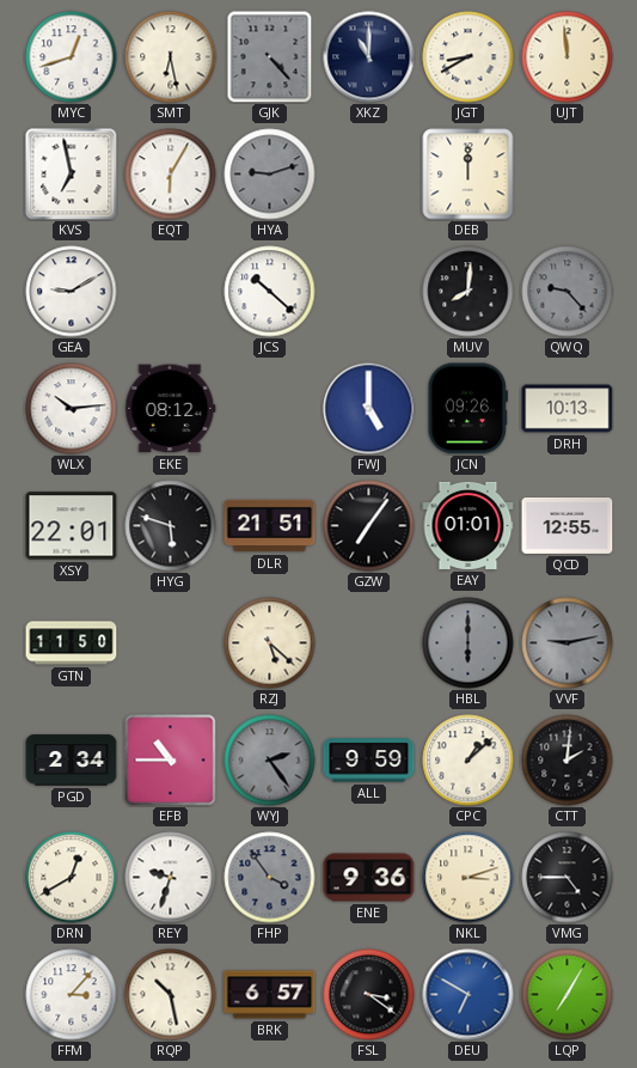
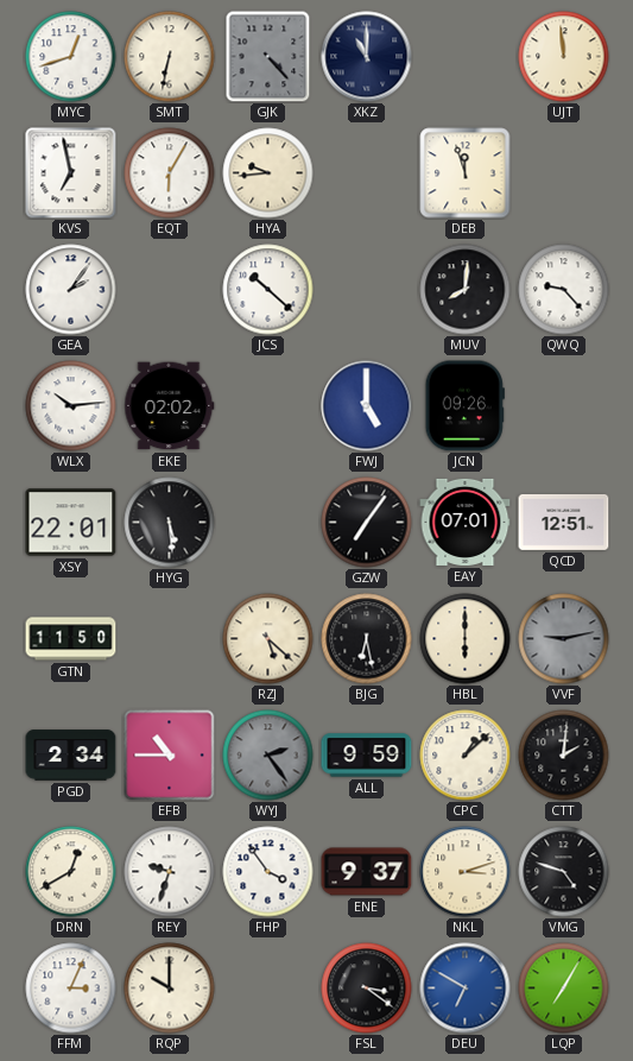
SMT: 6:28 -> 6:32 (170, 57)
JGT: 8:40 -> none (468, 57)
HYA: 9:12 -> 9:44 (268, 173)
HYA dial: grey -> cream (268, 173)
DEB: 12:00 -> 11:57 (466, 173)
GEA: 9:10 -> 2:06 (71, 290)
QWQ dial: grey -> white (564, 290)
EKE: 08:12 -> 02:02 (170, 406)
DRH: 10:13 -> none (568, 409)
HYG: 5:48 -> 5:29 (170, 523)
DLR: 21:51 -> none (270, 526)
EAY: 01:01 -> 07:01 (466, 522)
QCD: 12:55 -> 12:51 (564, 522)
BJG: none -> 6:28 (367, 639)
HBL dial: grey -> cream (466, 639)
FHP dial: grey -> white (268, 872)
ENE: 9:36 -> 9:37 (367, 872)
VMG: 4:45 -> 4:48 (564, 872)
FFM: 3:07 -> 3:04 (71, 989)
RQP: 10:28 -> 10:00 (170, 989)
BRK: 6:57 -> none (270, 995)
